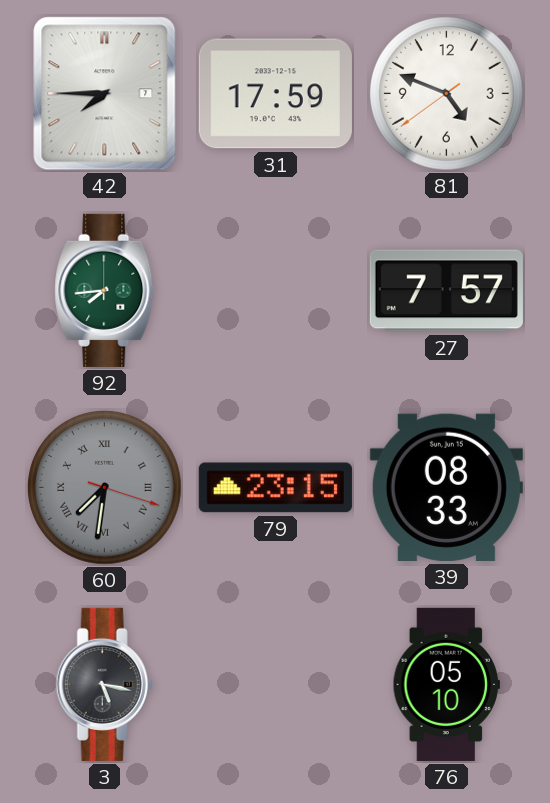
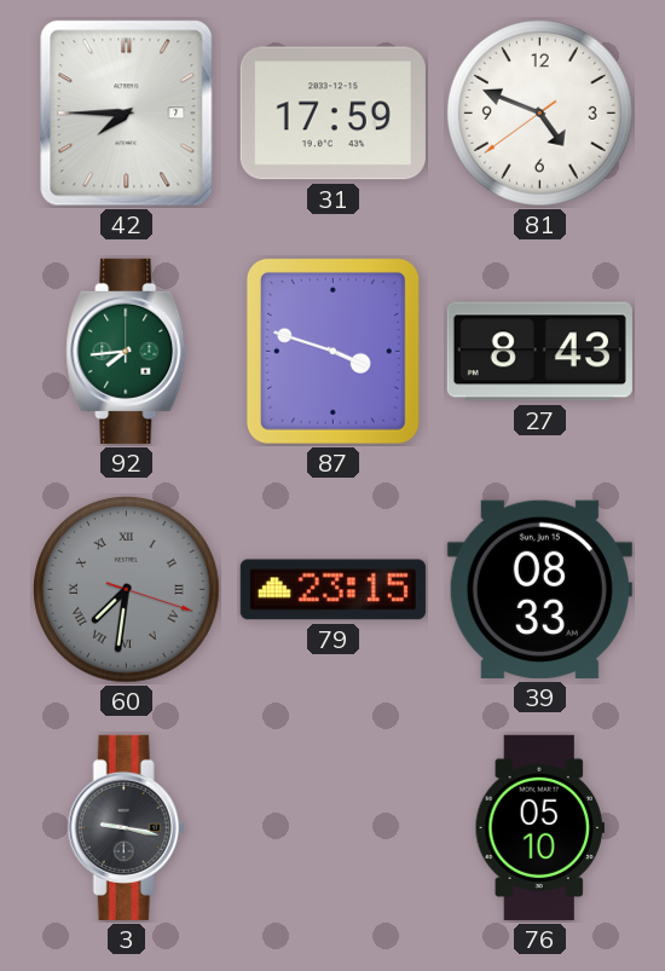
87: none -> 3:48 (332, 351)
27: 7:57 -> 8:43 (539, 352)
3: 5:17 -> 9:17 (126, 827)
